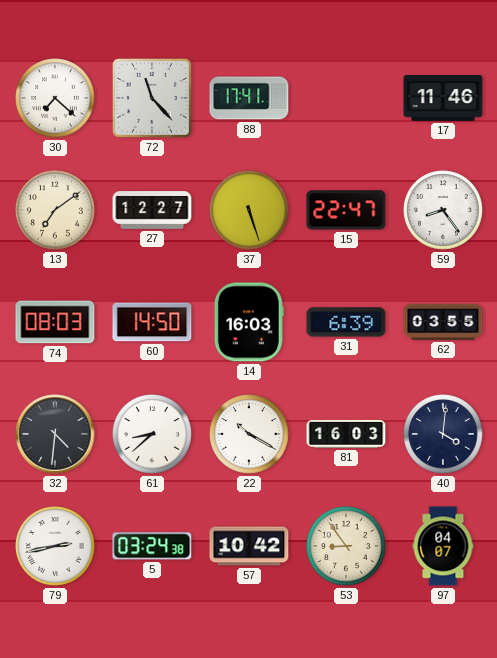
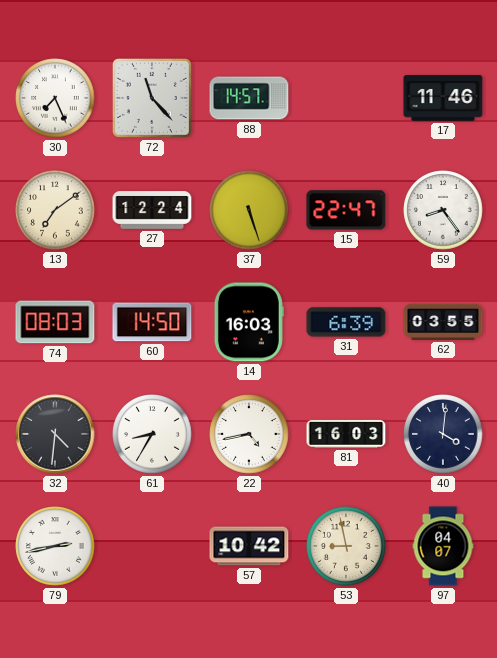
30: 7:22 -> 7:26 (55, 98)
88: 17:41 -> 14:57 (249, 98)
27: 12:27 -> 12:24 (152, 210)
61: 8:38 -> 8:35 (152, 434)
22: 10:20 -> 4:43 (249, 434)
5: 03:24 -> none (152, 546)
53: 8:54 -> 8:58 (346, 546)
